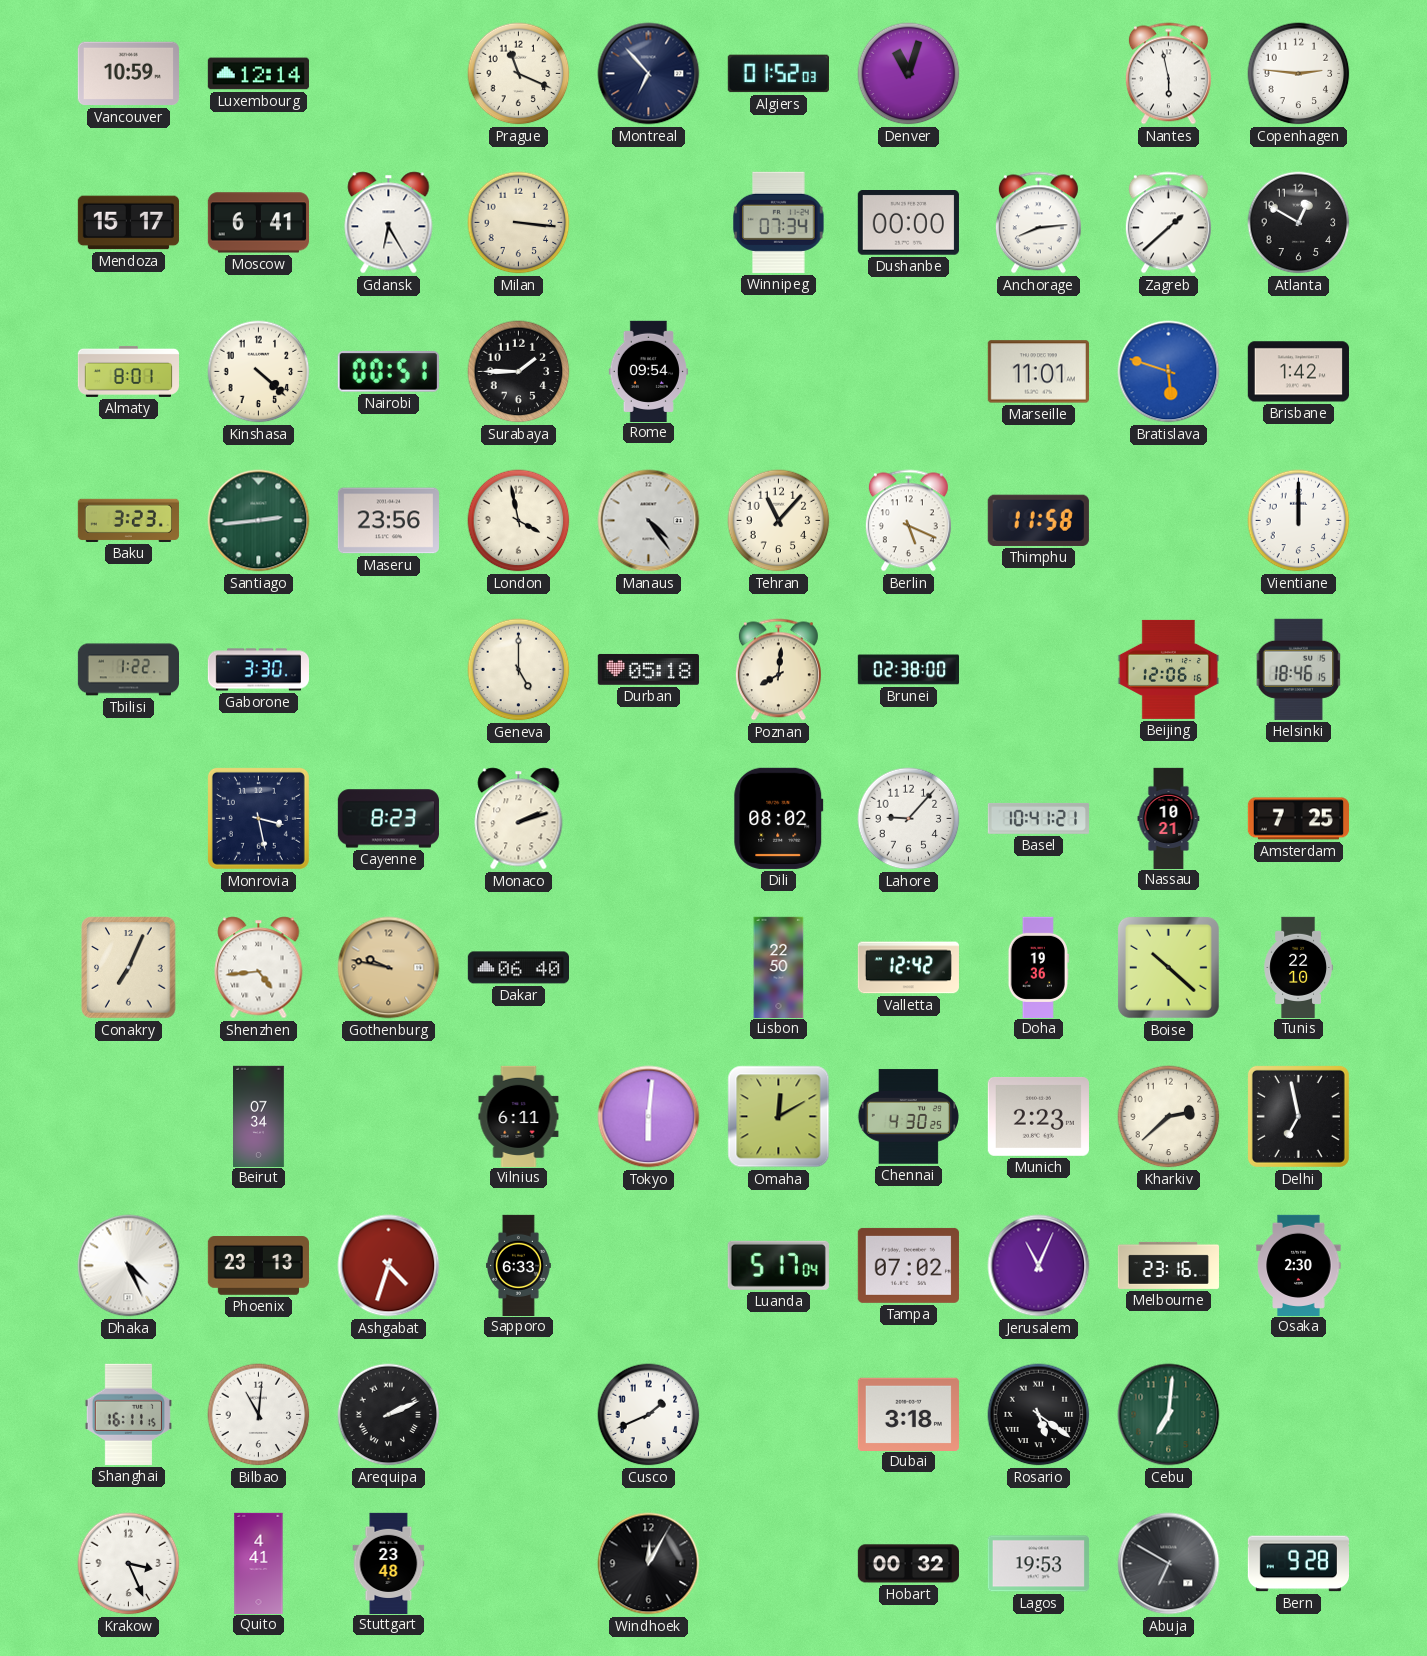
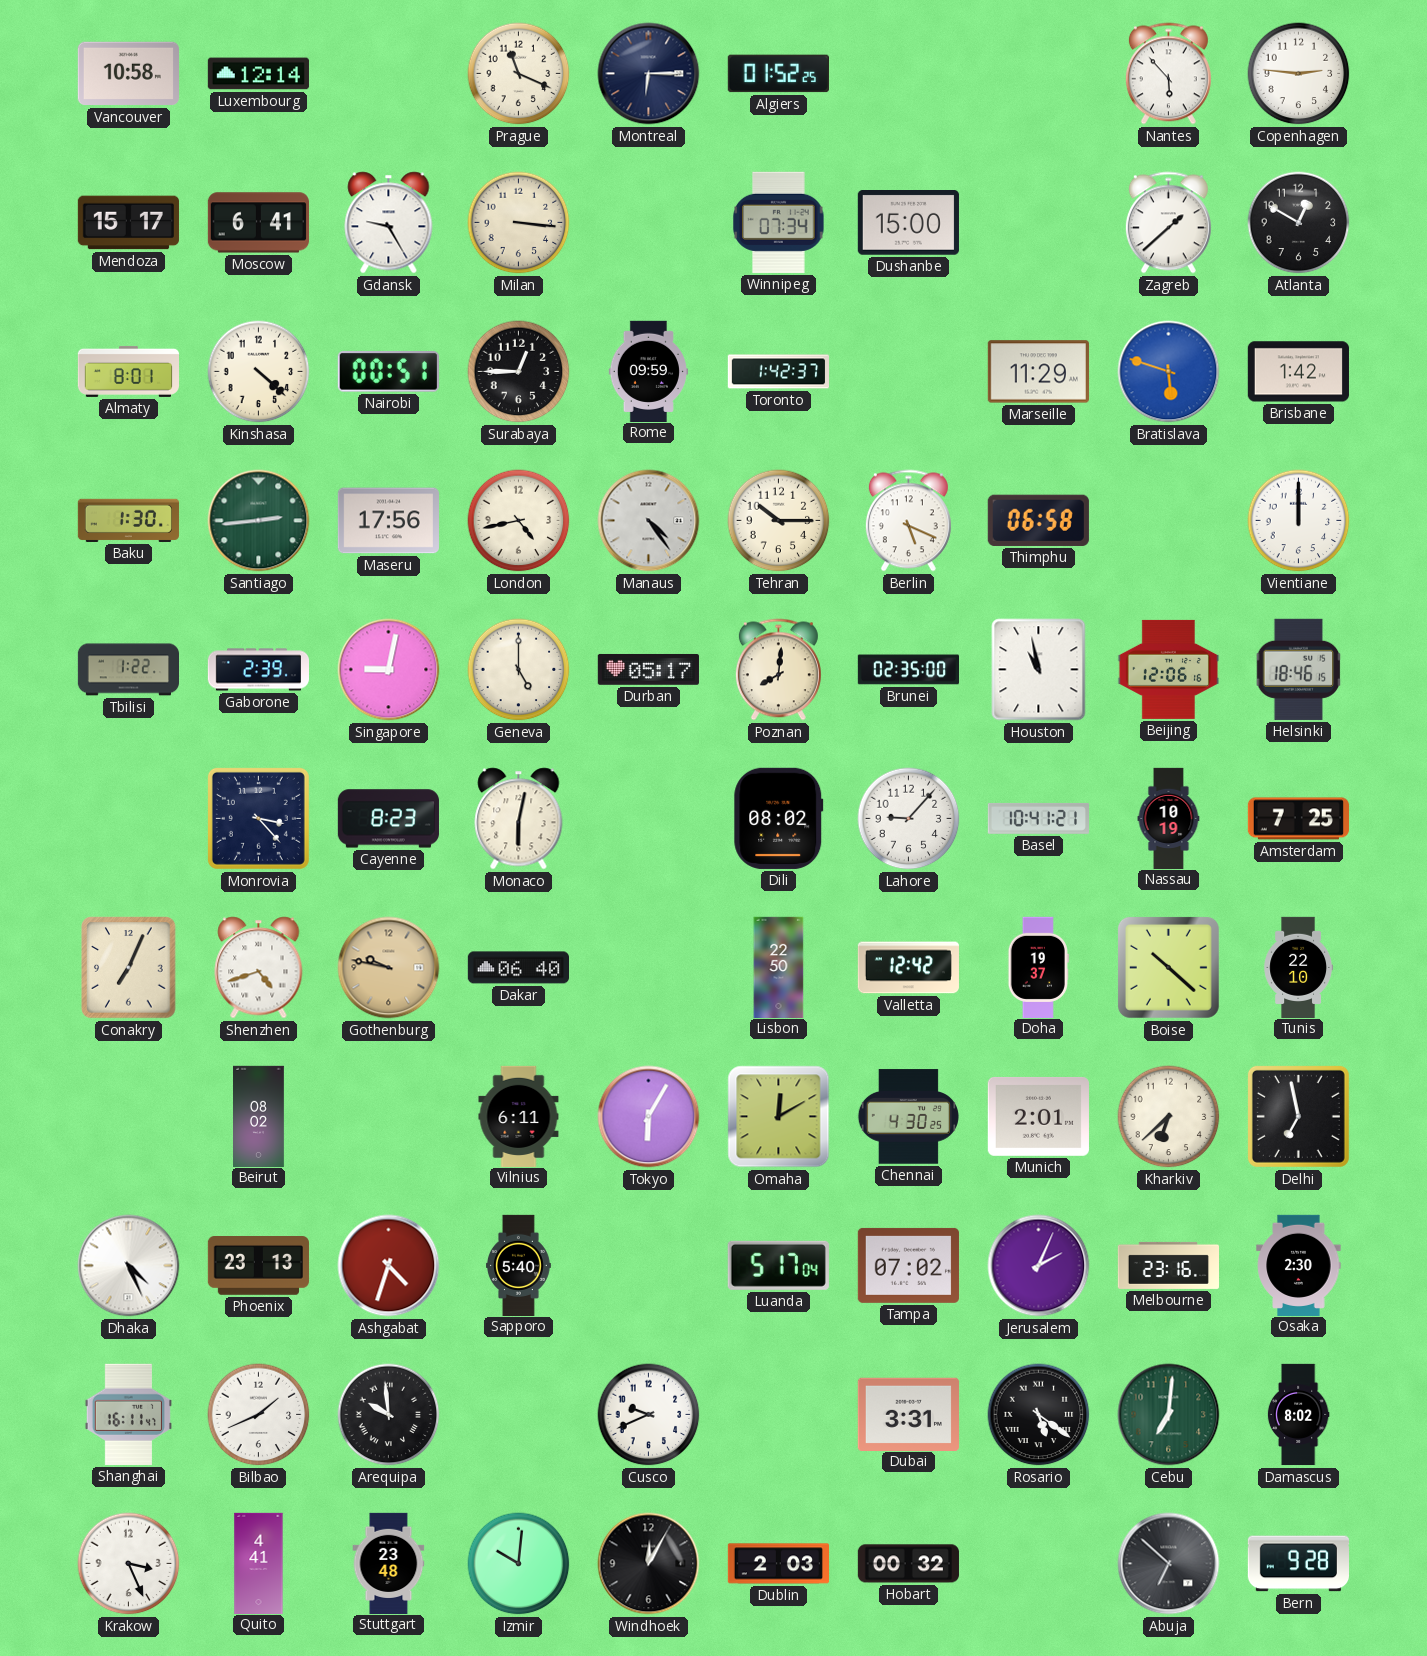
Vancouver: 10:59 -> 10:58 (128, 74)
Montreal: 6:53 -> 6:15 (649, 74)
Algiers: 01:52:03 -> 01:52:25 (778, 74)
Denver: 11:03 -> none (909, 74)
Nantes: 5:58 -> 5:53 (1168, 74)
Gdansk: 6:25 -> 9:25 (389, 223)
Dushanbe: 00:00 -> 15:00 (908, 223)
Anchorage: 8:14 -> none (1038, 223)
Surabaya: 1:45 -> 12:45 (519, 372)
Rome: 09:54 -> 09:59 (648, 371)
Toronto: none -> 1:42 (778, 372)
Marseille: 11:01 -> 11:29 (1038, 372)
Baku: 3:23 -> 1:30 (128, 520)
Maseru: 23:56 -> 17:56 (388, 521)
London: 3:58 -> 4:43 (519, 521)
Tehran: 11:07 -> 10:15 (779, 521)
Thimphu: 11:58 -> 06:58 (1038, 520)
Gaborone: 3:30 -> 2:39 (258, 670)
Singapore: none -> 9:02 (389, 670)
Durban: 05:18 -> 05:17 (648, 670)
Brunei: 02:38 -> 02:35 (908, 670)
Houston: none -> 10:58 (1039, 670)
Monrovia: 3:28 -> 3:23 (258, 818)
Monaco: 2:12 -> 6:02 (519, 819)
Nassau: 10:21 -> 10:19 (1169, 818)
Shenzhen: 4:44 -> 4:42 (259, 968)
Doha: 19:36 -> 19:37 (1038, 967)
Beirut: 07:34 -> 08:02 (259, 1116)
Tokyo: 6:01 -> 6:05 (649, 1117)
Munich: 2:23 -> 2:01 (1038, 1116)
Kharkiv: 2:38 -> 6:38 (1169, 1117)
Sapporo: 6:33 -> 5:40 (518, 1265)
Jerusalem: 11:04 -> 2:04 (1039, 1266)
Shanghai: 16:11:15 -> 16:11:47 (128, 1414)
Bilbao: 11:01 -> 1:41 (259, 1415)
Arequipa: 2:11 -> 9:59 (389, 1415)
Cusco: 1:41 -> 9:41 (649, 1415)
Dubai: 3:18 -> 3:31 (908, 1414)
Damascus: none -> 8:02 (1298, 1415)
Izmir: none -> 10:01 (519, 1564)
Dublin: none -> 2:03 (778, 1564)
Lagos: 19:53 -> none (1038, 1564)
Abuja: 6:50 -> 6:52 (1169, 1564)
